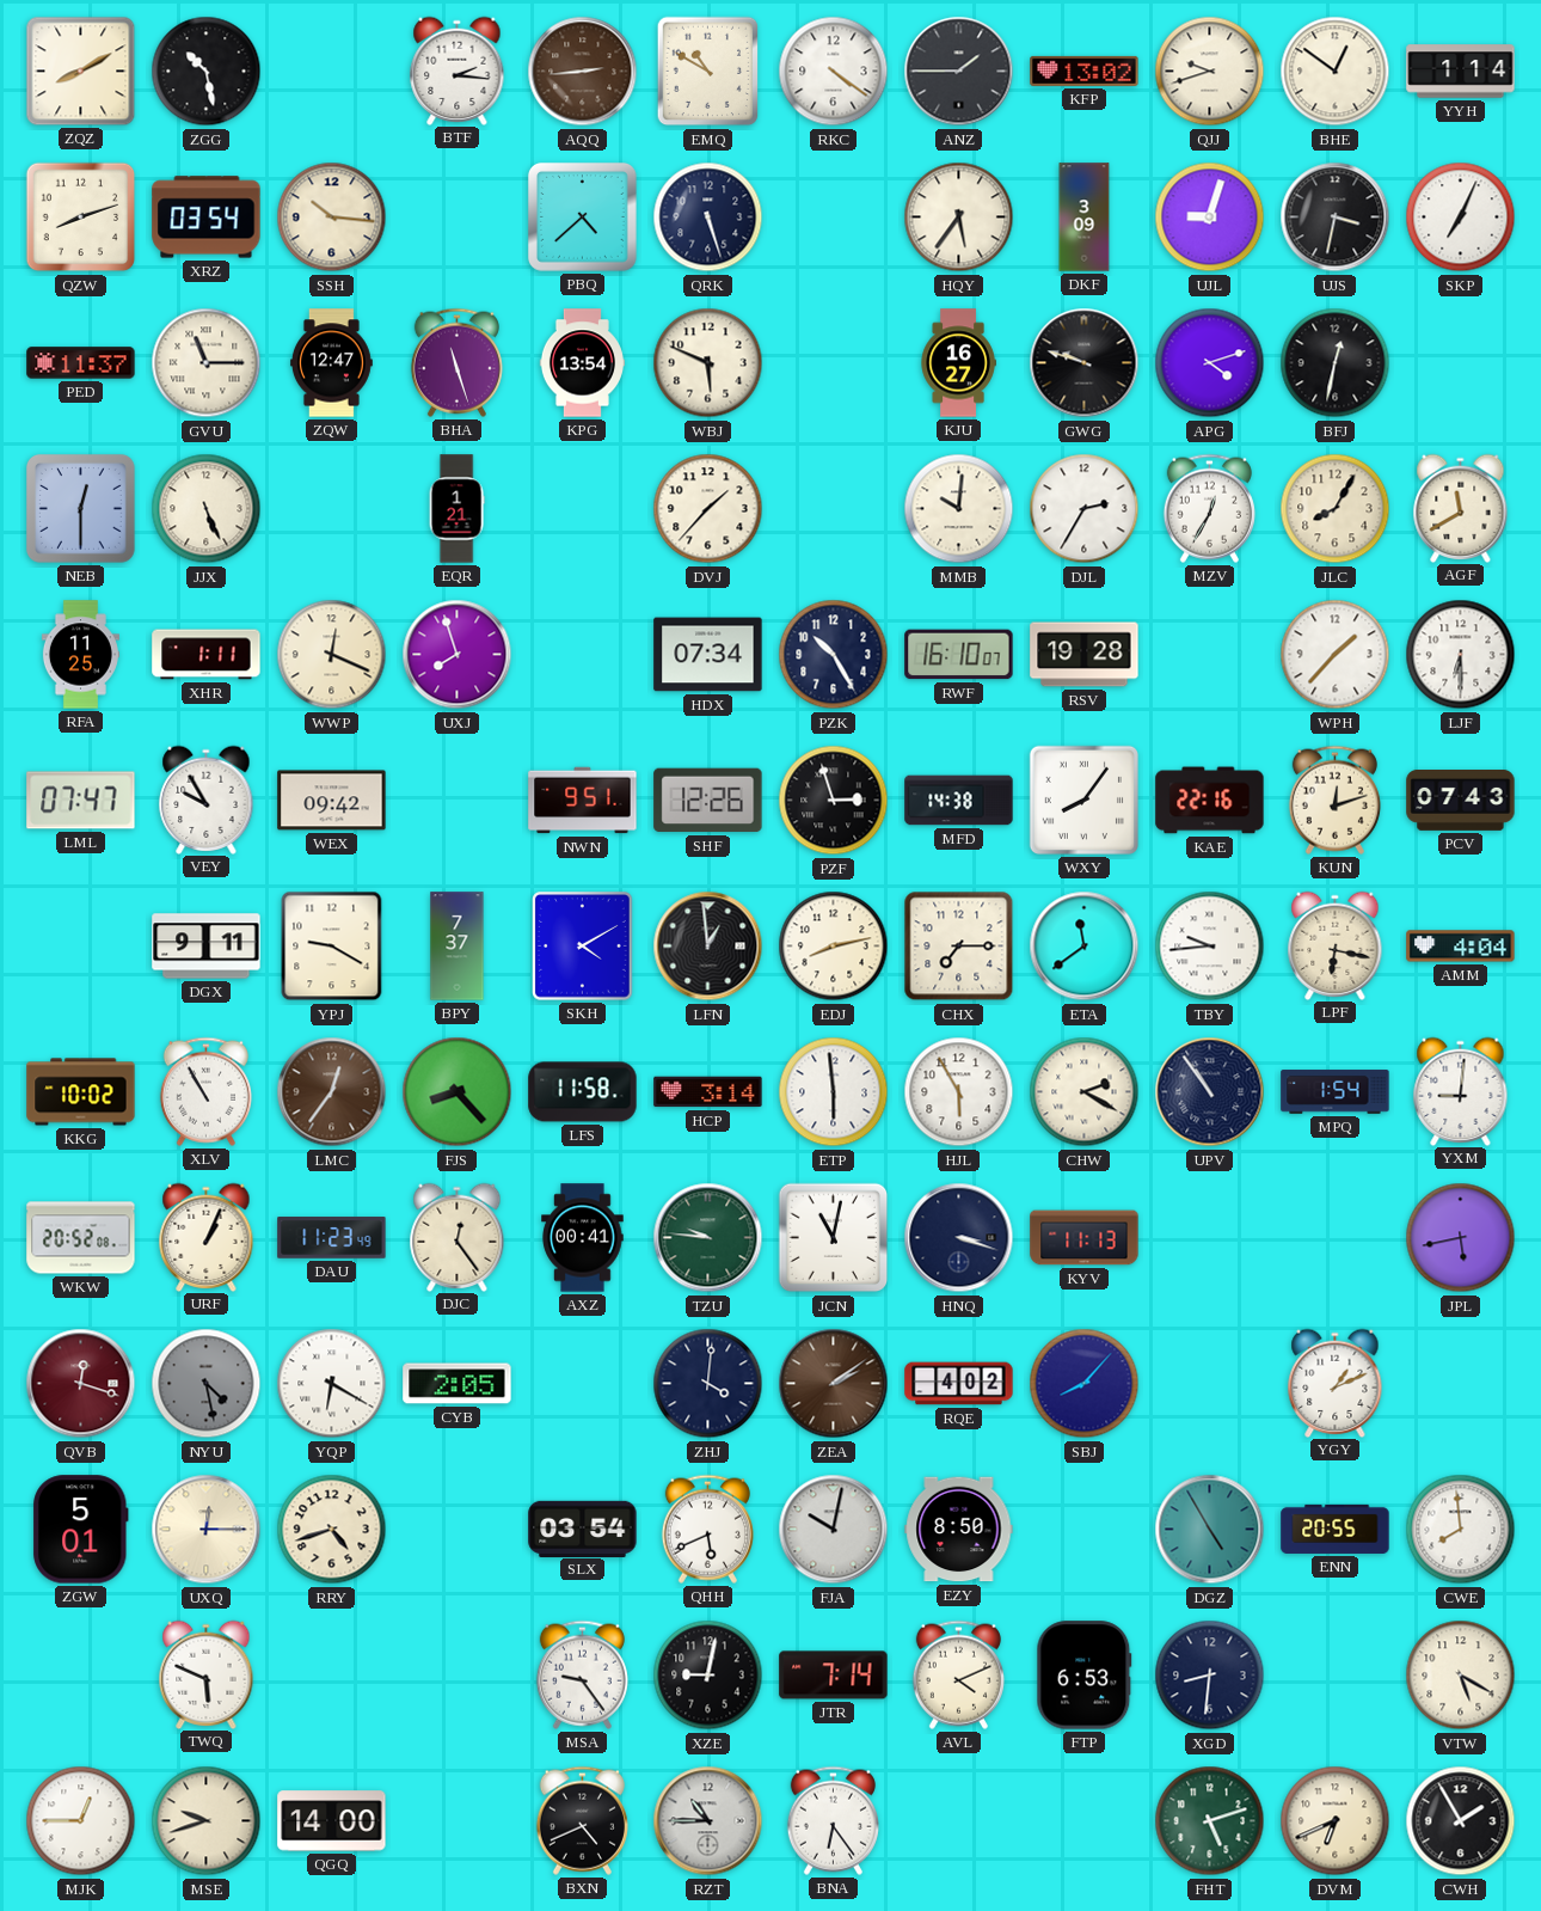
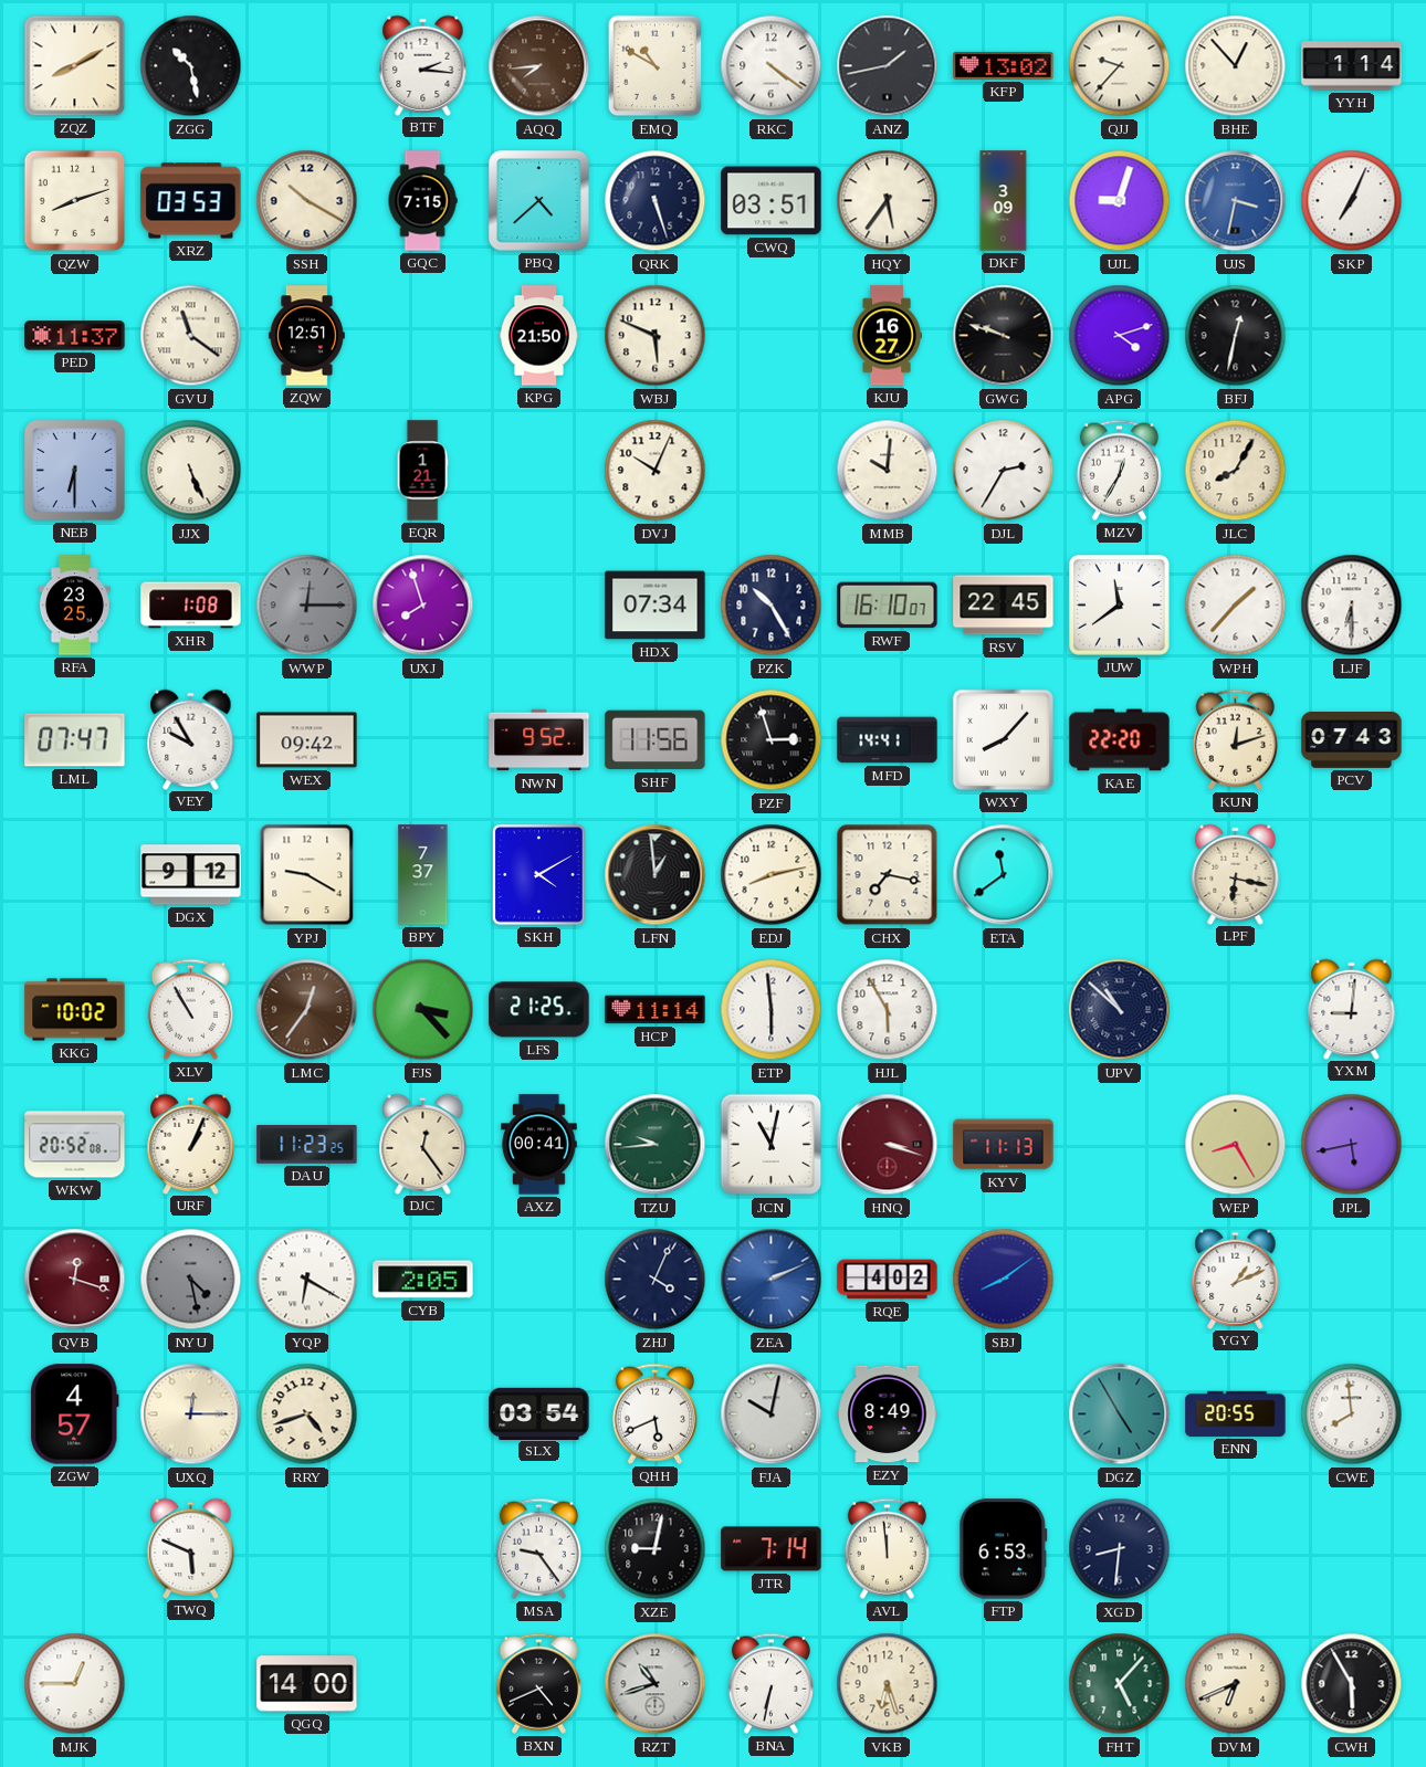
AQQ: 2:44 -> 7:44 (539, 66)
ANZ: 1:45 -> 1:43 (888, 66)
QJJ: 9:42 -> 9:37 (1120, 66)
BHE: 12:51 -> 12:53 (1236, 66)
XRZ: 03:54 -> 03:53 (191, 201)
SSH: 10:16 -> 10:20 (307, 201)
GQC: none -> 7:15 (422, 201)
CWQ: none -> 03:51 (772, 201)
UJS dial: black -> blue (1236, 201)
GVU: 11:15 -> 11:21 (191, 336)
ZQW: 12:47 -> 12:51 (306, 336)
BHA: 11:27 -> none (456, 362)
KPG: 13:54 -> 21:50 (538, 336)
NEB: 12:30 -> 6:30 (74, 470)
DVJ: 1:37 -> 10:04 (656, 471)
AGF: 11:40 -> none (1461, 508)
RFA: 11:25 -> 23:25 (74, 606)
XHR: 1:11 -> 1:08 (191, 606)
WWP: 12:19 -> 12:15 (307, 606)
WWP dial: cream -> grey (307, 606)
RSV: 19:28 -> 22:45 (1004, 606)
JUW: none -> 11:39 (1120, 606)
NWN: 9:51 -> 9:52 (539, 740)
SHF: 12:26 -> 11:56 (656, 740)
MFD: 14:38 -> 14:41 (888, 740)
WXY: 8:06 -> 8:07 (1003, 739)
KAE: 22:16 -> 22:20 (1120, 740)
DGX: 9:11 -> 9:12 (191, 875)
CHX: 7:15 -> 7:17 (888, 875)
TBY: 9:44 -> none (1210, 947)
AMM: 4:04 -> none (1461, 947)
FJS: 8:23 -> 3:23 (423, 1010)
LFS: 11:58 -> 21:25 (539, 1010)
HCP: 3:14 -> 11:14 (656, 1010)
CHW: 2:20 -> none (1085, 1092)
UPV: 10:54 -> 10:52 (1120, 1010)
MPQ: 1:54 -> none (1336, 1092)
DAU: 11:23:49 -> 11:23:25 (307, 1145)
TZU: 9:46 -> 9:44 (656, 1145)
HNQ dial: navy -> burgundy (888, 1145)
WEP: none -> 8:25 (1236, 1145)
ZHJ: 4:01 -> 4:04 (656, 1280)
ZEA: 2:09 -> 2:11 (772, 1280)
ZEA dial: brown -> blue (772, 1280)
SBJ: 8:07 -> 8:09 (1004, 1280)
ZGW: 5:01 -> 4:57 (75, 1414)
EZY: 8:50 -> 8:49 (888, 1414)
AVL: 4:11 -> 11:59 (887, 1548)
VTW: 5:20 -> none (1461, 1676)
MSE: 9:42 -> none (207, 1821)
RZT: 10:45 -> 10:42 (656, 1684)
BNA: 6:24 -> 6:32 (770, 1683)
VKB: none -> 6:27 (888, 1684)
FHT: 5:12 -> 5:07 (1120, 1684)
CWH: 1:55 -> 5:55 (1352, 1684)
